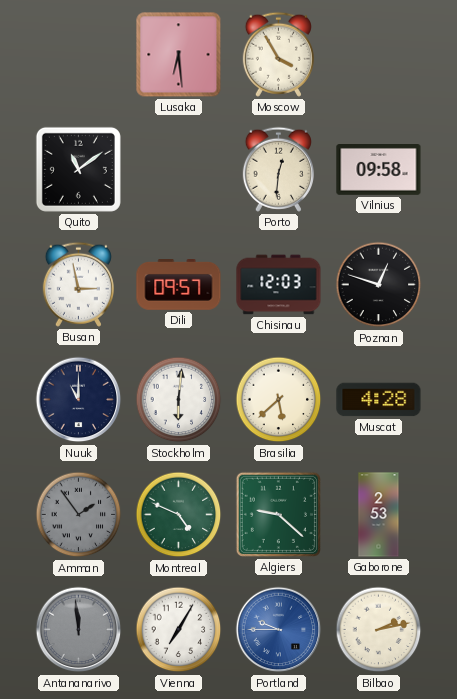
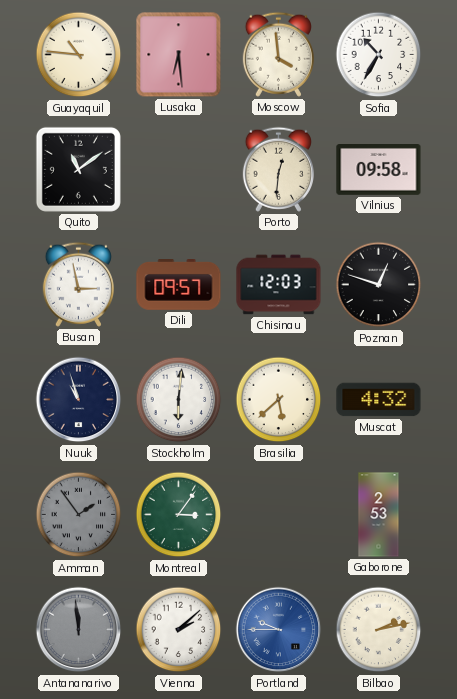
Guayaquil: none -> 10:46 (79, 55)
Moscow: 3:55 -> 3:59 (278, 54)
Sofia: none -> 10:35 (379, 55)
Nuuk: 11:00 -> 10:57 (79, 400)
Muscat: 4:28 -> 4:32 (379, 400)
Montreal: 4:49 -> 3:06 (179, 515)
Algiers: 9:22 -> none (278, 514)
Vienna: 7:05 -> 2:08 (179, 630)
